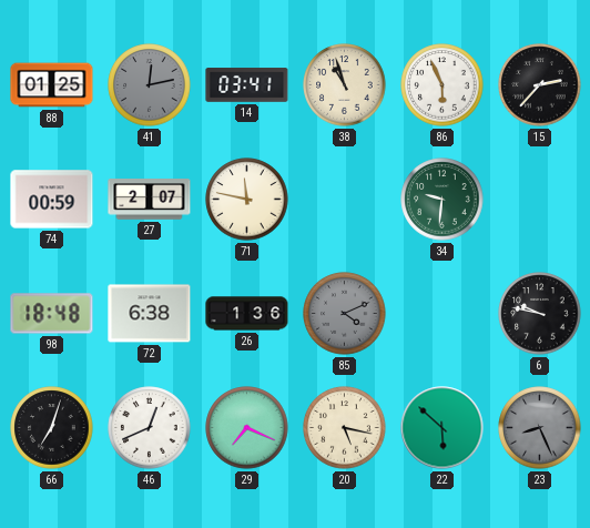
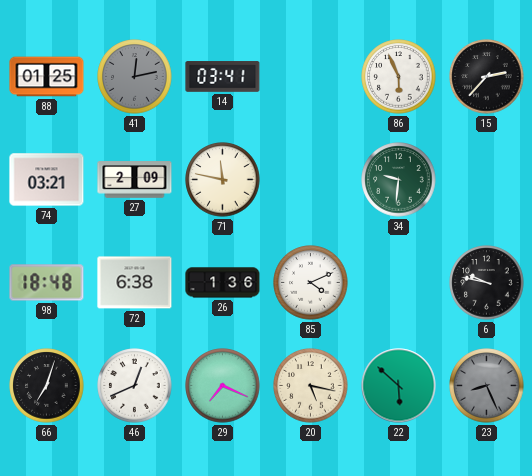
38: 10:57 -> none (345, 85)
74: 00:59 -> 03:21 (47, 180)
27: 2:07 -> 2:09 (135, 180)
85 dial: grey -> white (311, 283)
